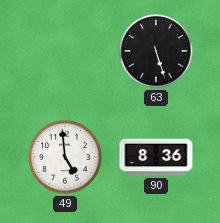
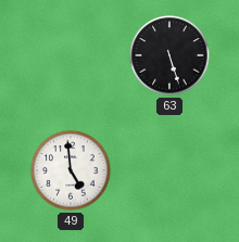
90: 8:36 -> none (156, 157)
